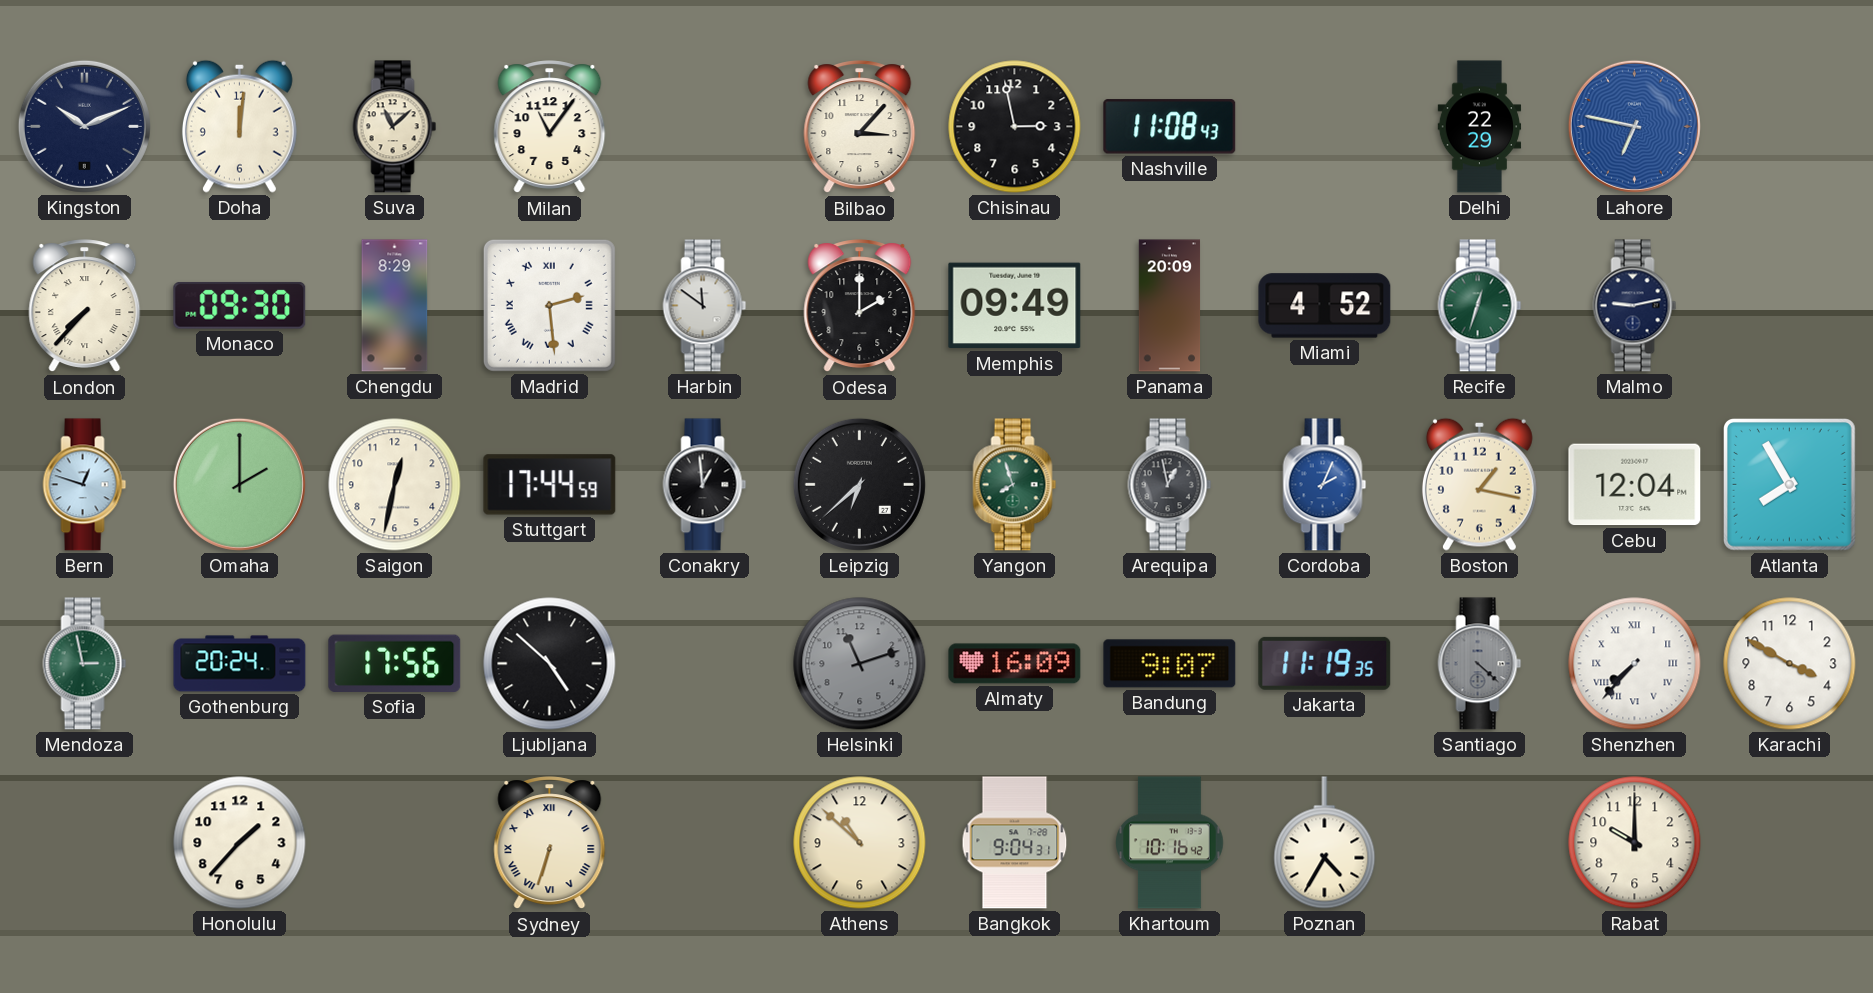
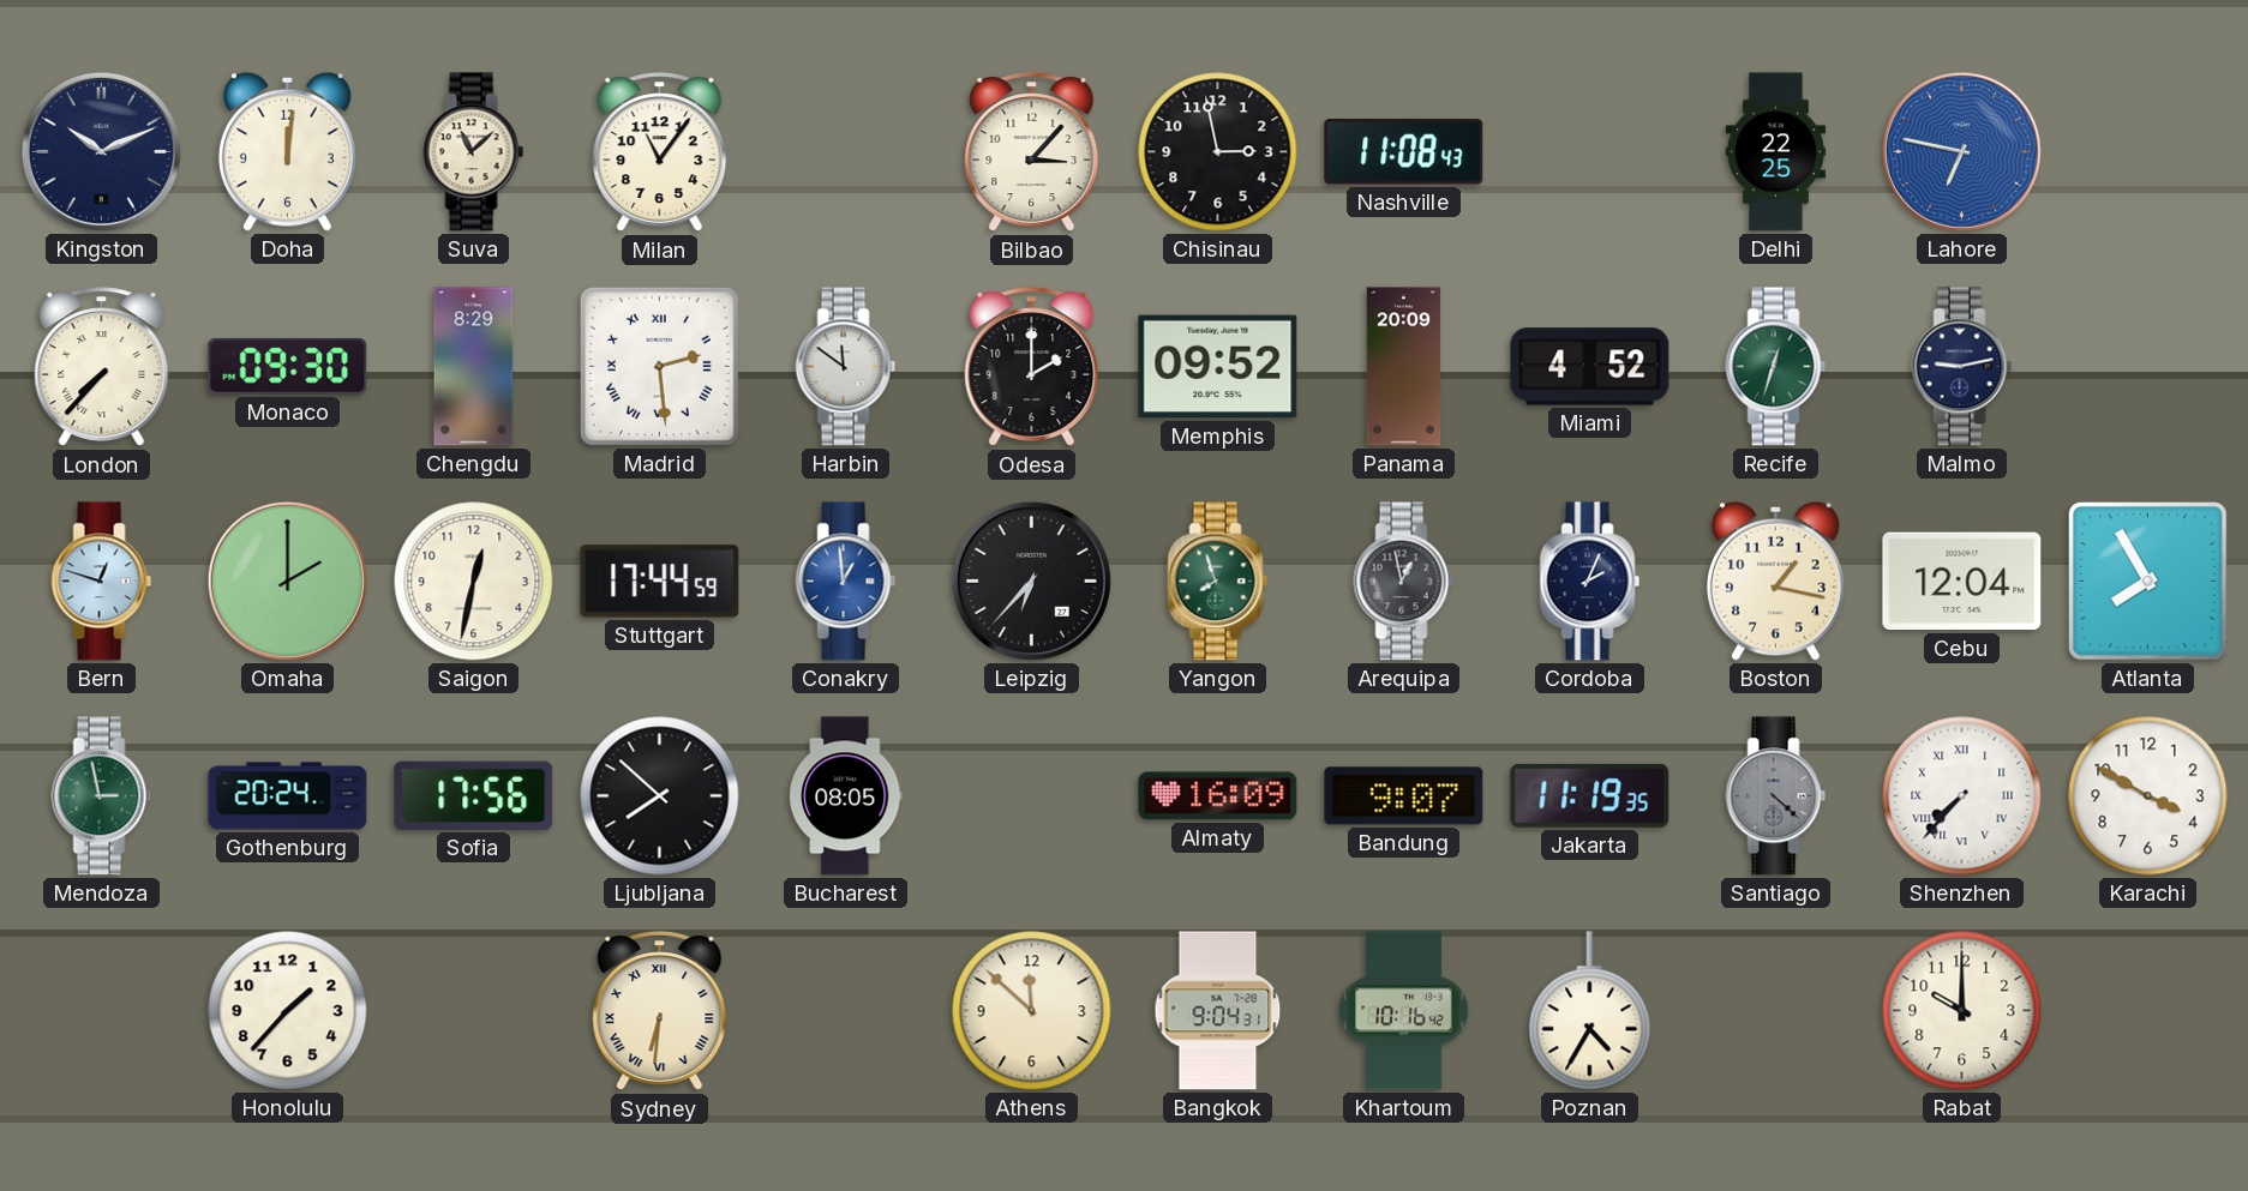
Delhi: 22:29 -> 22:25 (1776, 152)
Memphis: 09:49 -> 09:52 (1218, 367)
Conakry dial: black -> blue (846, 582)
Leipzig: 6:38 -> 6:37 (1031, 581)
Cordoba dial: blue -> navy (1590, 582)
Ljubljana: 4:52 -> 7:52 (660, 796)
Bucharest: none -> 08:05 (846, 796)
Helsinki: 11:12 -> none (860, 664)
Sydney: 6:33 -> 6:31 (660, 1011)
Athens: 10:52 -> 11:52 (1032, 1011)
